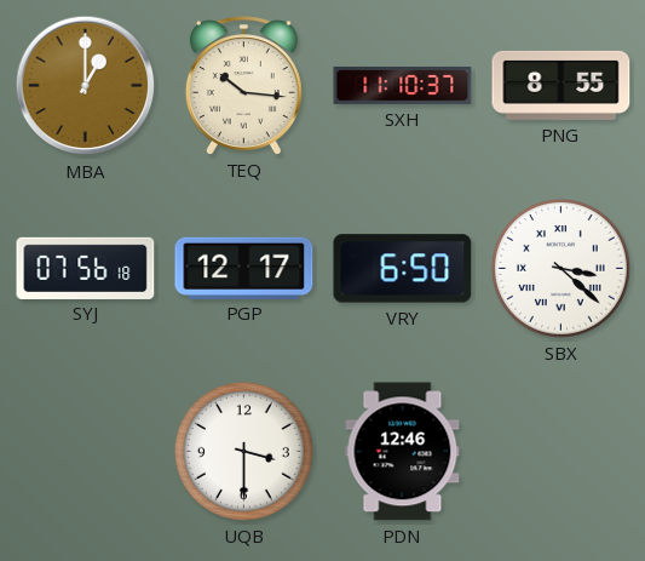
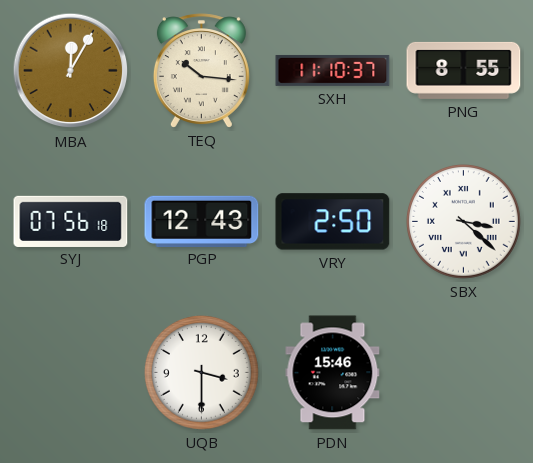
MBA: 1:00 -> 12:05 (71, 71)
PGP: 12:17 -> 12:43 (202, 221)
VRY: 6:50 -> 2:50 (333, 222)
PDN: 12:46 -> 15:46 (333, 373)
